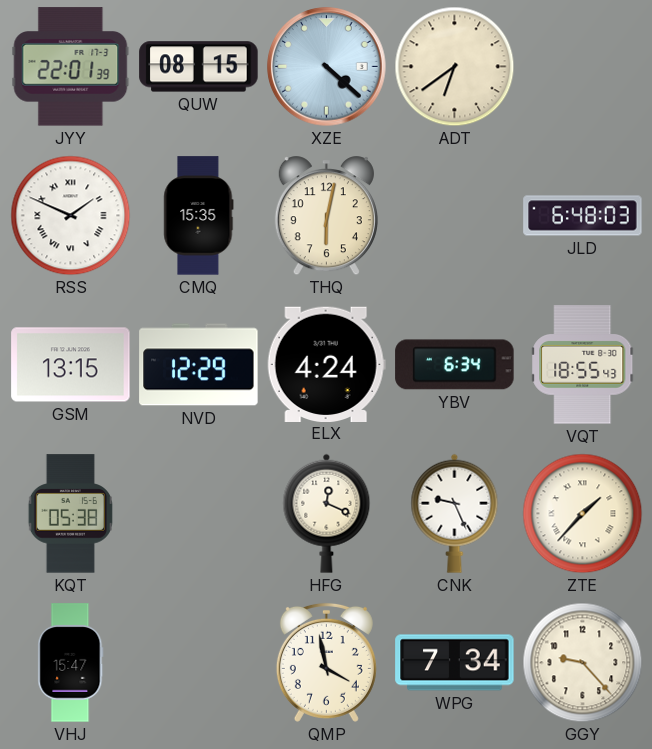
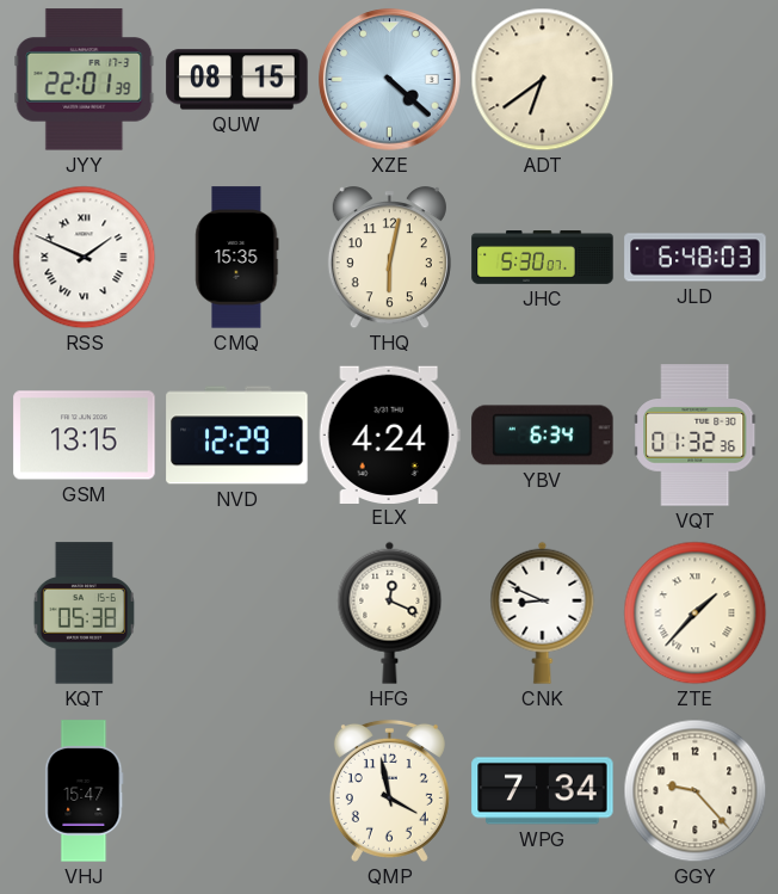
JHC: none -> 5:30 (543, 258)
VQT: 18:55 -> 01:32 (696, 436)
CNK: 9:26 -> 8:49 (543, 612)
